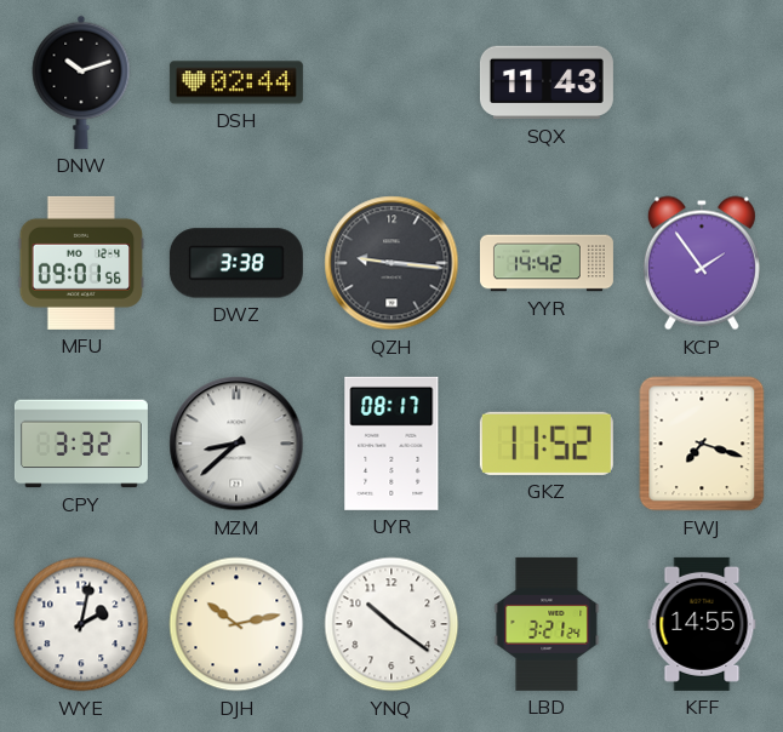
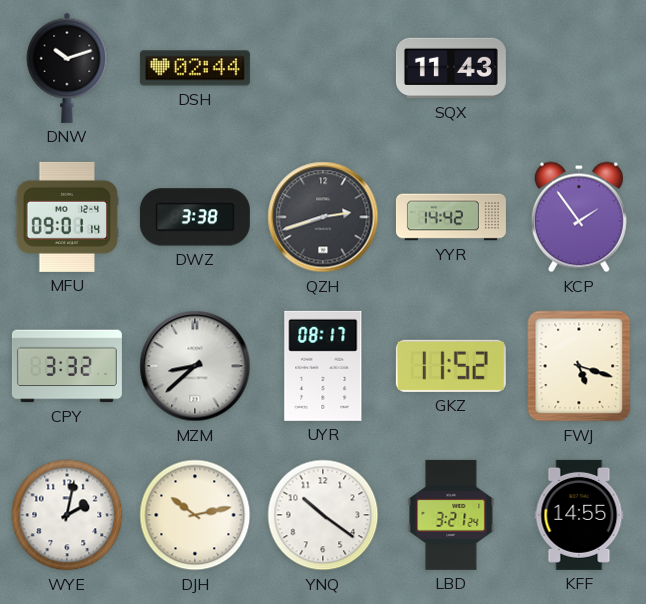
MFU: 09:01:56 -> 09:01:14 (67, 217)
QZH: 9:16 -> 2:42 (323, 217)
FWJ: 7:18 -> 5:18 (579, 366)
